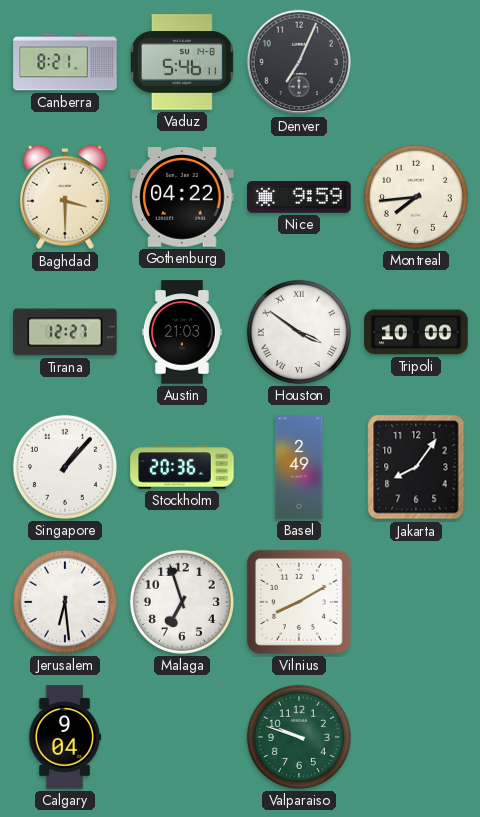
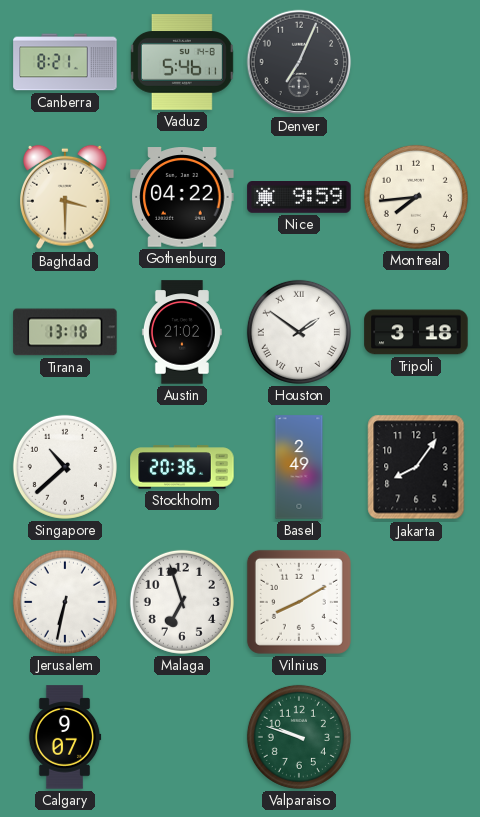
Tirana: 12:27 -> 13:18 (65, 332)
Austin: 21:03 -> 21:02 (182, 332)
Houston: 3:51 -> 1:51 (299, 332)
Tripoli: 10:00 -> 3:18 (416, 332)
Singapore: 1:07 -> 10:38 (65, 467)
Jerusalem: 6:29 -> 6:32 (65, 602)
Calgary: 9:04 -> 9:07 (65, 737)
